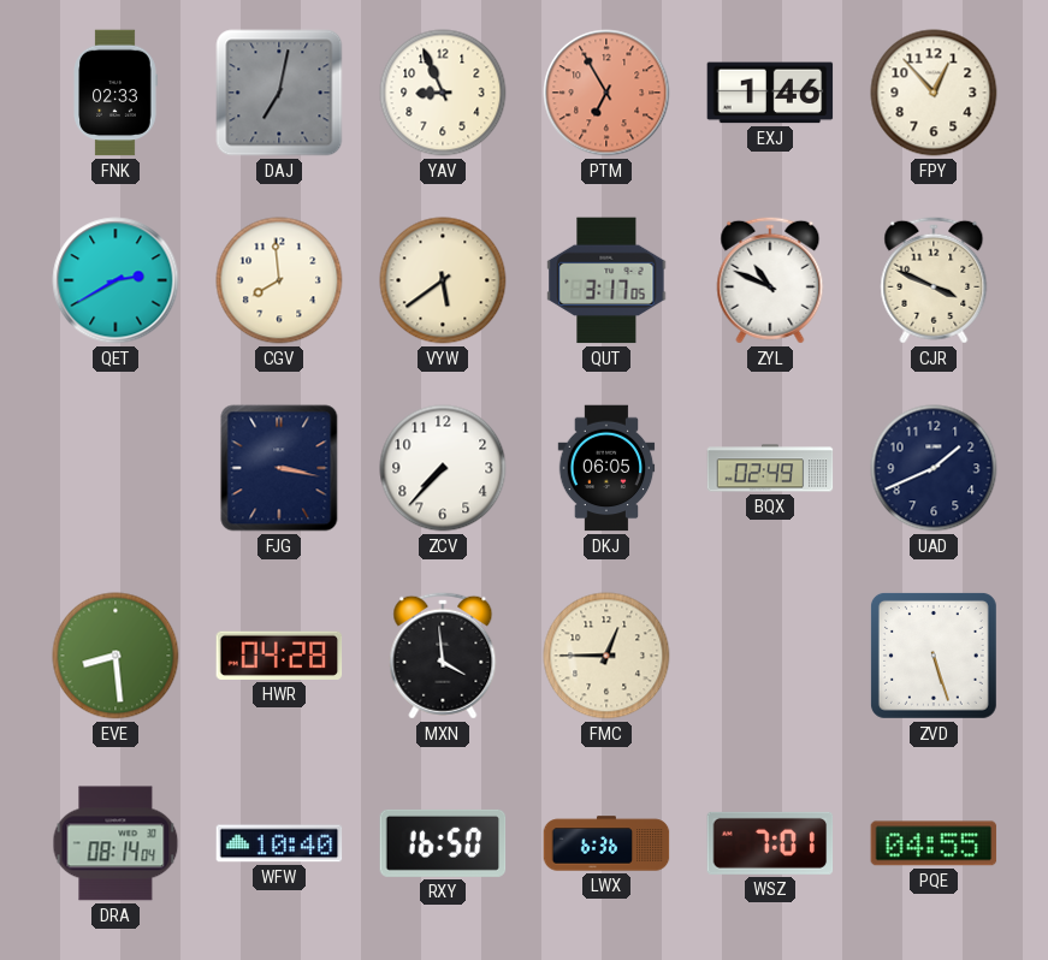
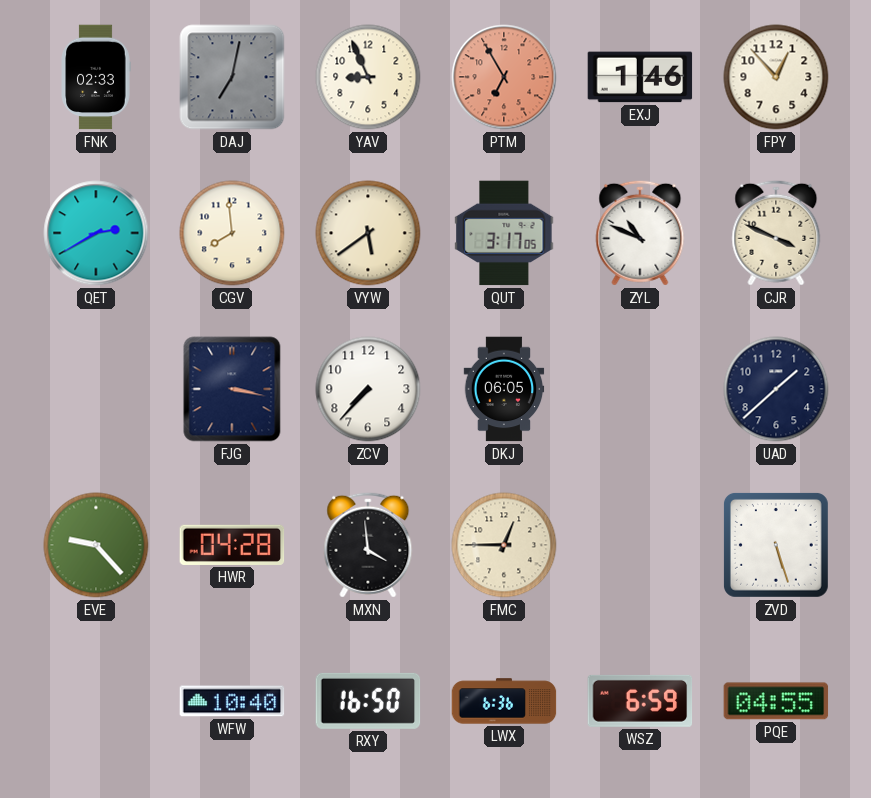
BQX: 02:49 -> none (770, 468)
UAD: 1:41 -> 1:38 (776, 389)
EVE: 8:29 -> 9:23 (96, 545)
DRA: 08:14 -> none (116, 843)
WSZ: 7:01 -> 6:59 (640, 701)
